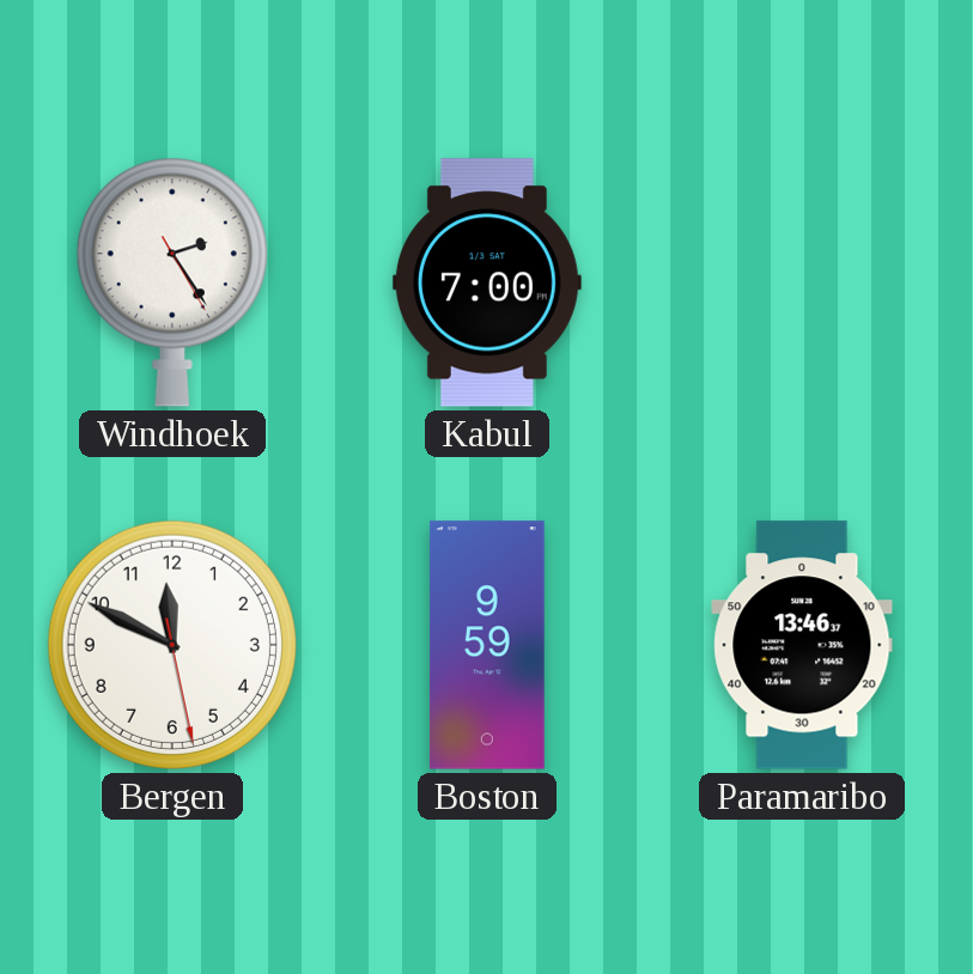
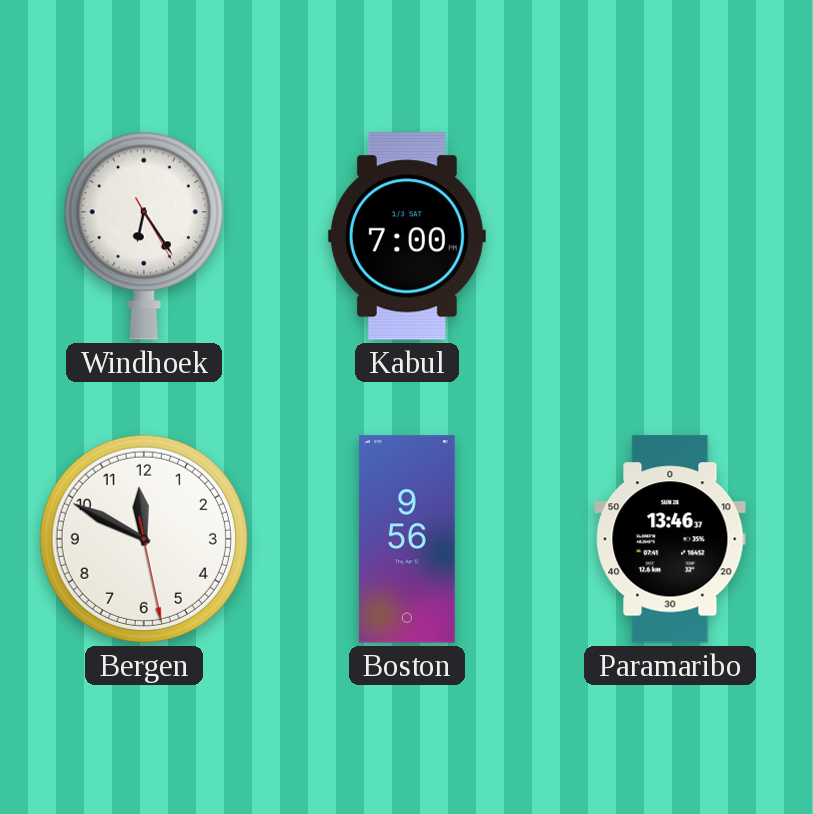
Windhoek: 2:24 -> 6:24 (144, 236)
Boston: 9:59 -> 9:56 (407, 539)
